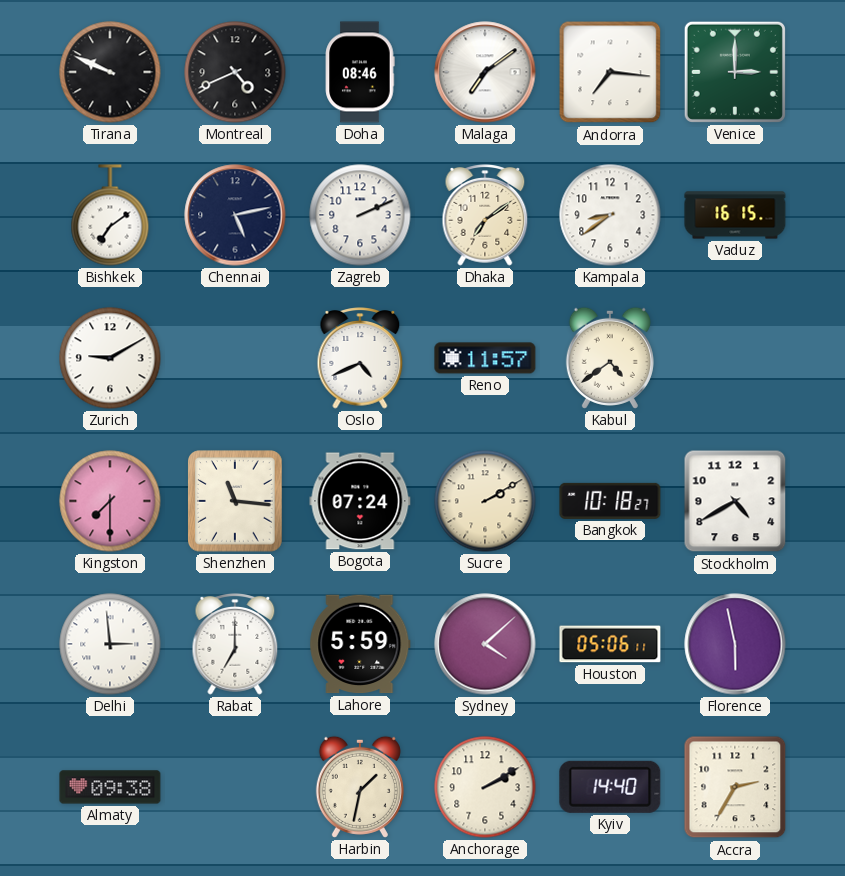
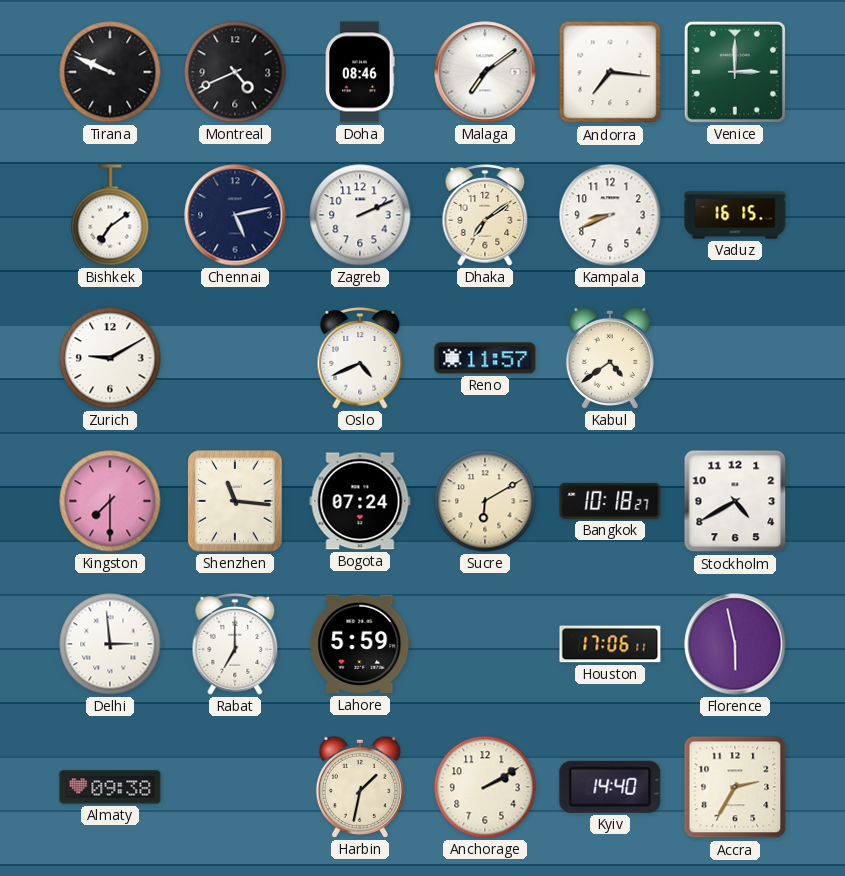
Kampala: 8:39 -> 8:41 (610, 215)
Sucre: 2:10 -> 6:10 (485, 501)
Sydney: 4:08 -> none (485, 644)
Houston: 05:06 -> 17:06 (610, 644)
